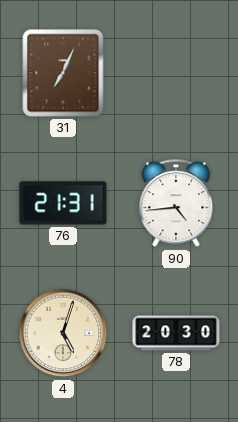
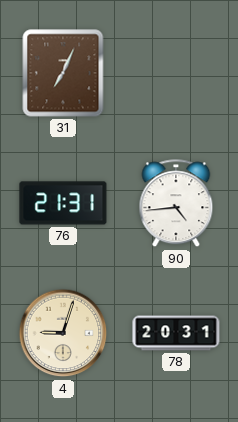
4: 5:03 -> 9:03 (63, 333)
78: 20:30 -> 20:31 (176, 333)
